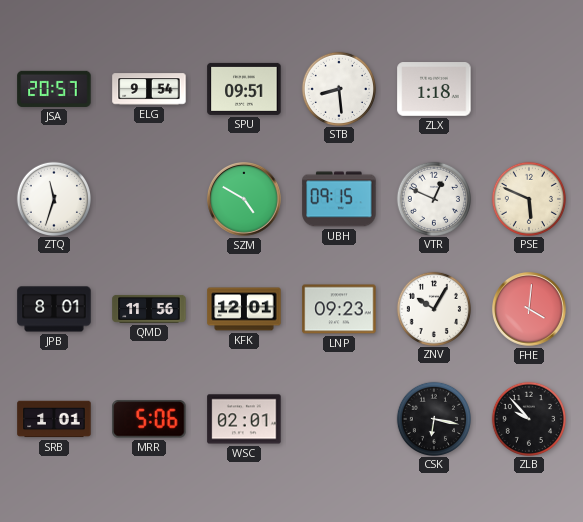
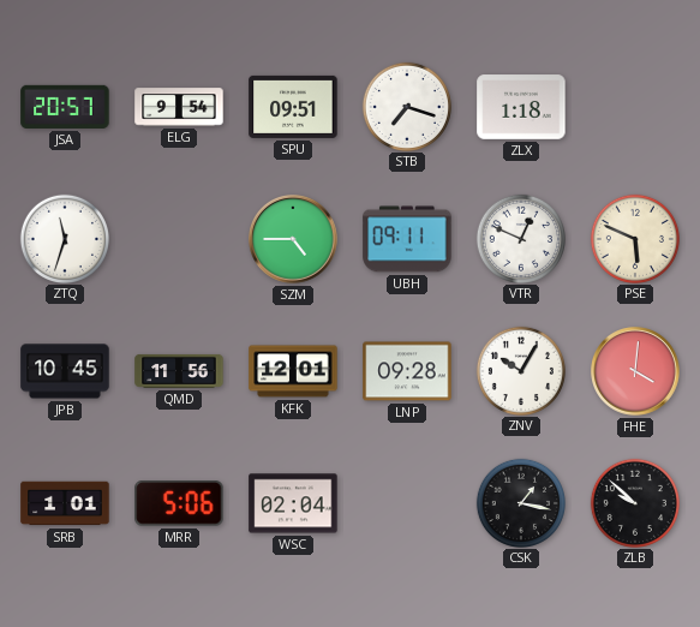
STB: 8:29 -> 7:18 (406, 106)
SZM: 4:50 -> 4:45 (293, 239)
UBH: 09:15 -> 09:11 (407, 239)
JPB: 8:01 -> 10:45 (65, 371)
LNP: 09:23 -> 09:28 (407, 371)
WSC: 02:01 -> 02:04 (293, 503)
CSK: 6:17 -> 1:17 (520, 502)
ZLB: 9:53 -> 9:52 (634, 502)
